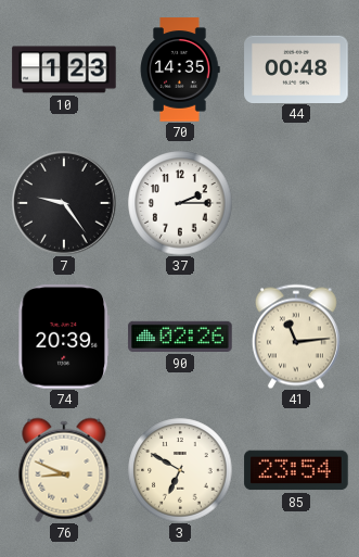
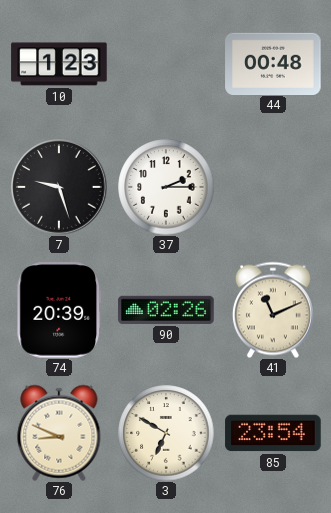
70: 14:35 -> none (180, 69)
7: 9:24 -> 9:27 (60, 188)
41: 11:14 -> 11:11 (273, 310)
